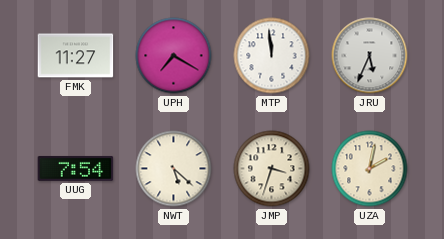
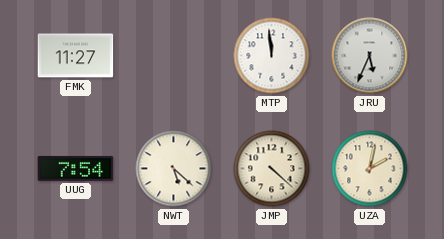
UPH: 7:20 -> none (174, 56)
JMP: 3:33 -> 4:22 (272, 169)
